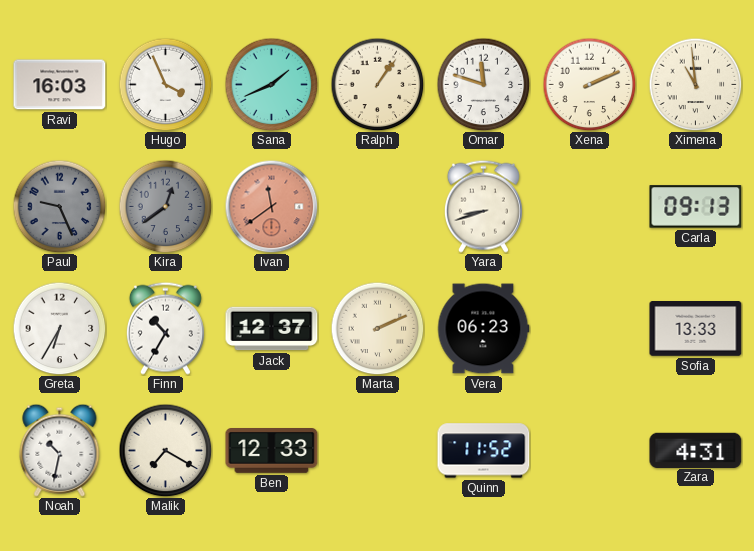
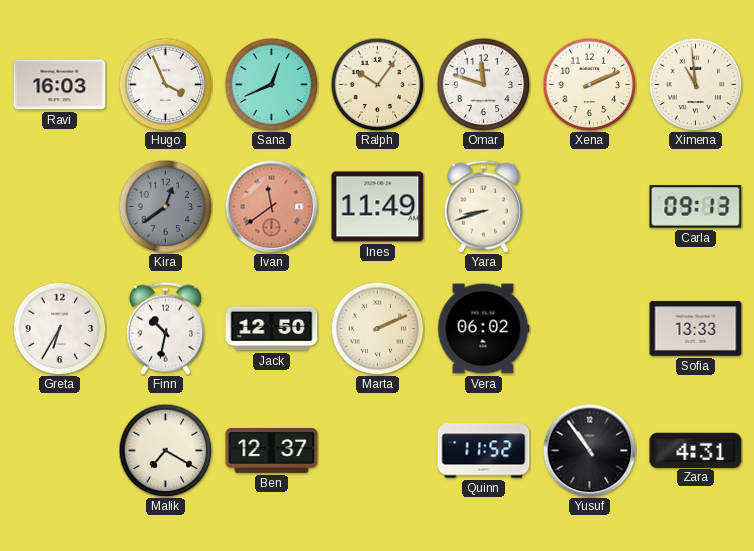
Sana: 1:41 -> 12:41 (271, 84)
Ralph: 1:06 -> 10:06 (377, 84)
Paul: 9:26 -> none (59, 206)
Ines: none -> 11:49 (378, 207)
Finn: 10:35 -> 10:32 (165, 328)
Jack: 12:37 -> 12:50 (272, 329)
Vera: 06:23 -> 06:02 (483, 329)
Noah: 10:32 -> none (60, 450)
Ben: 12:33 -> 12:37 (272, 451)
Yusuf: none -> 10:54 (589, 450)
